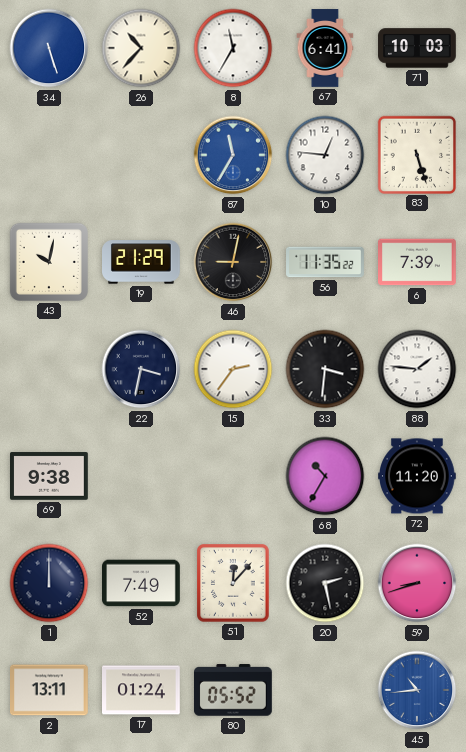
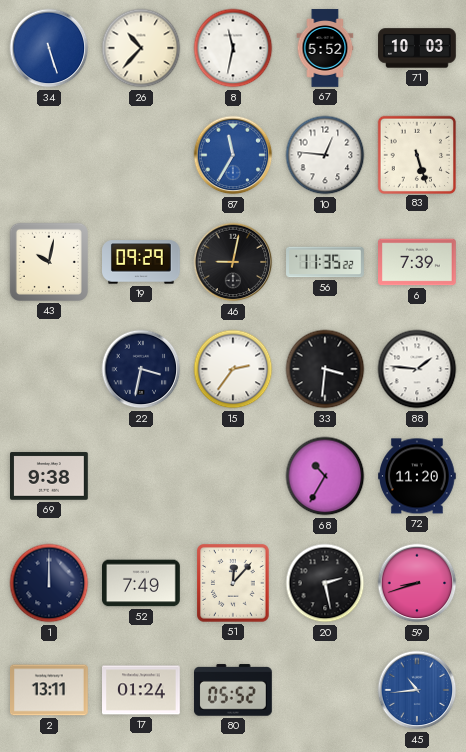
8: 11:35 -> 11:32 (233, 48)
67: 6:41 -> 5:52 (325, 48)
19: 21:29 -> 09:29 (142, 262)
